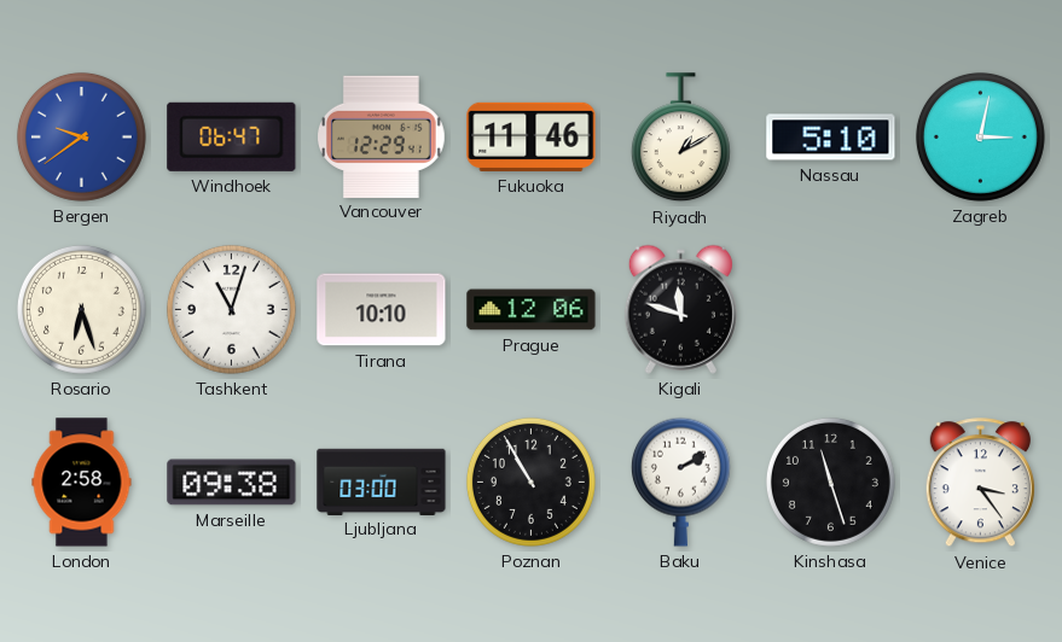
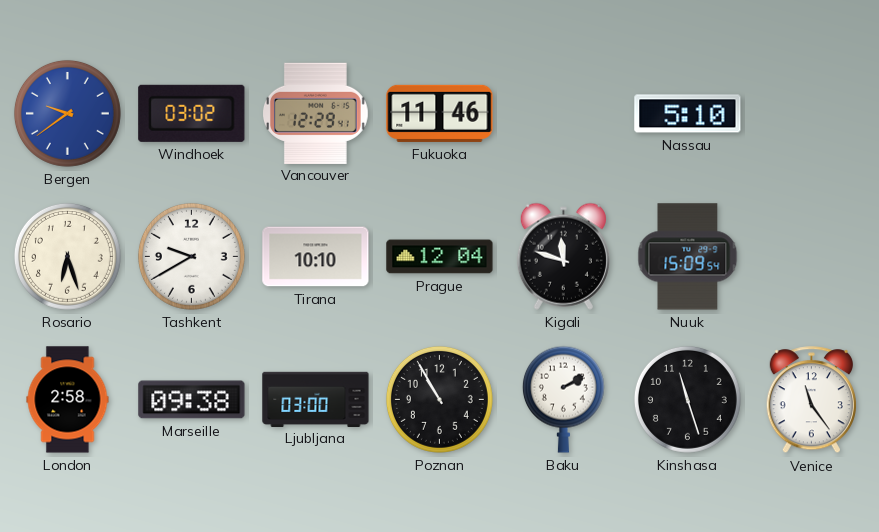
Windhoek: 06:47 -> 03:02 (192, 113)
Riyadh: 1:10 -> none (680, 138)
Zagreb: 3:02 -> none (980, 136)
Tashkent: 11:03 -> 9:40 (191, 256)
Prague: 12:06 -> 12:04 (440, 257)
Nuuk: none -> 15:09 (688, 257)
Venice: 3:24 -> 11:24 (811, 400)
